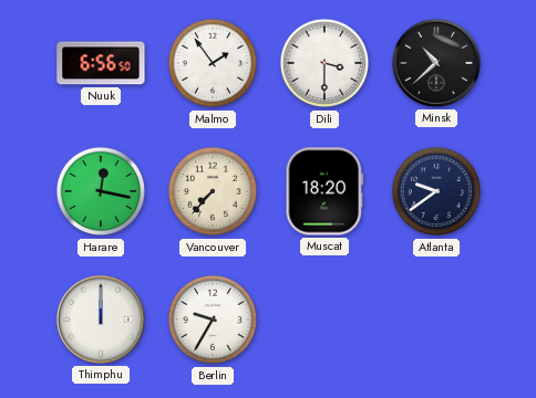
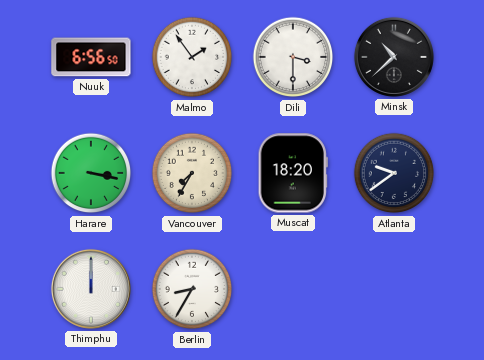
Harare: 12:17 -> 3:17 (91, 173)
Vancouver: 7:37 -> 7:35 (192, 173)
Berlin: 9:35 -> 8:35 (192, 289)
